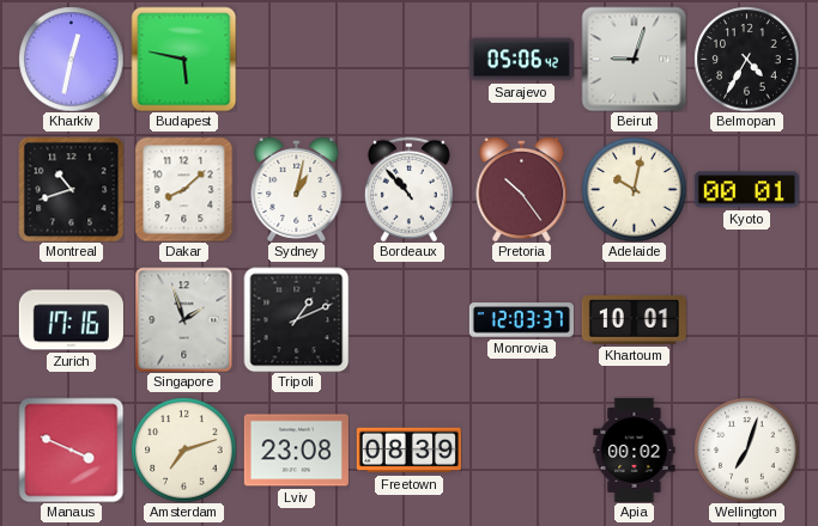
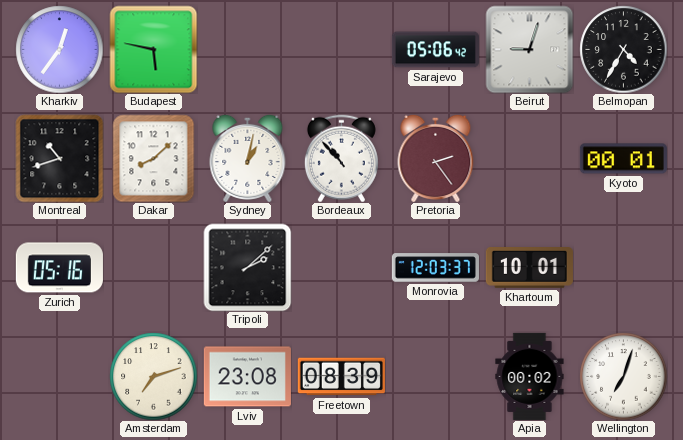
Kharkiv: 12:32 -> 12:36 (59, 49)
Pretoria: 10:24 -> 2:24 (436, 158)
Adelaide: 10:02 -> none (634, 189)
Zurich: 17:16 -> 05:16 (59, 268)
Singapore: 1:57 -> none (184, 319)
Tripoli: 1:11 -> 2:08 (247, 267)
Manaus: 3:49 -> none (71, 449)
